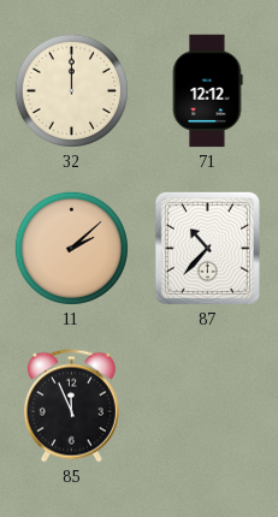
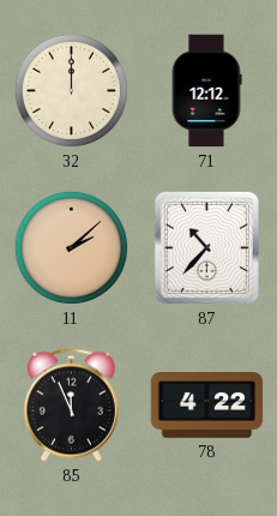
78: none -> 4:22 (207, 406)
